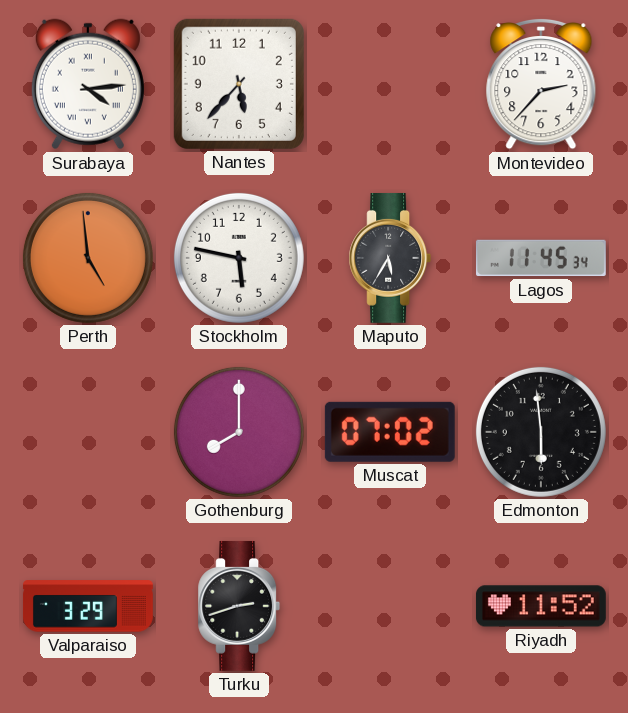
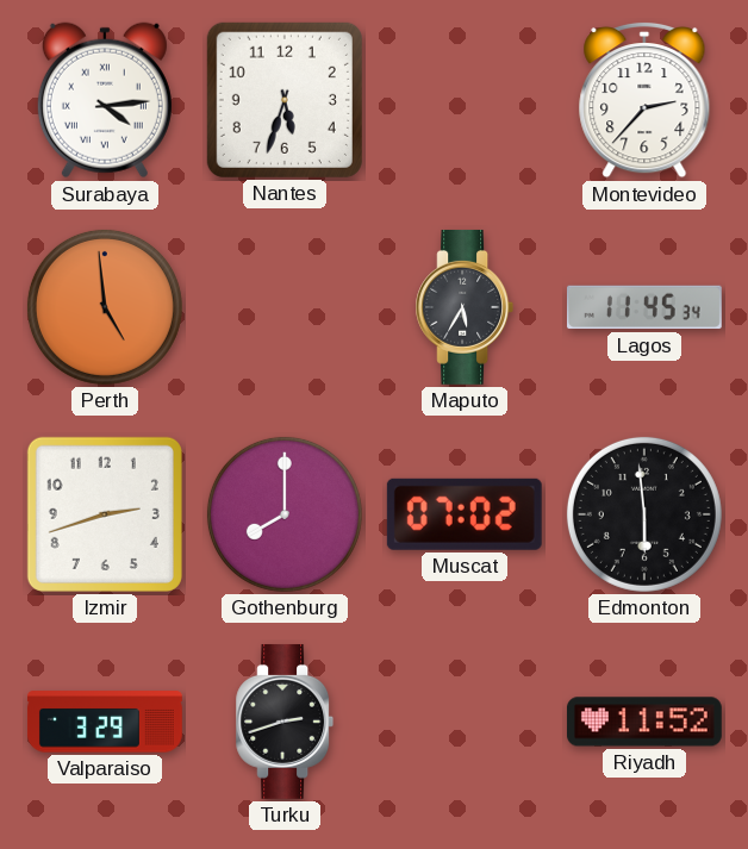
Nantes: 5:37 -> 5:33 (285, 100)
Stockholm: 5:47 -> none (239, 258)
Izmir: none -> 2:42 (105, 514)
